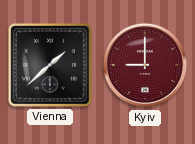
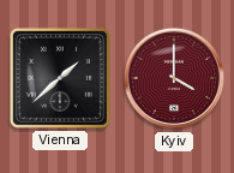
Kyiv: 9:00 -> 4:00 (174, 78)
